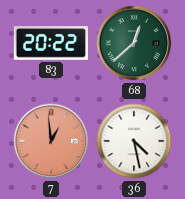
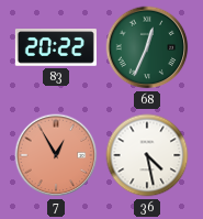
68: 12:38 -> 12:34 (147, 47)
7: 12:59 -> 12:55 (56, 155)
